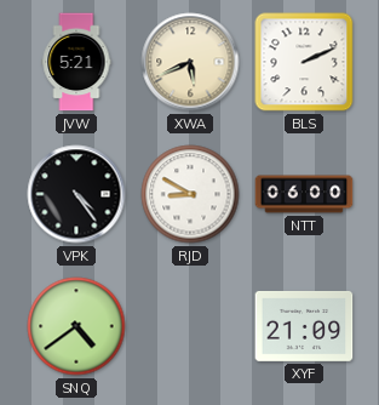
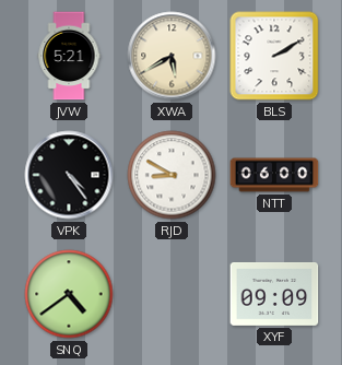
XWA: 5:41 -> 5:40 (172, 56)
BLS: 2:11 -> 2:10 (274, 56)
XYF: 21:09 -> 09:09 (274, 294)
